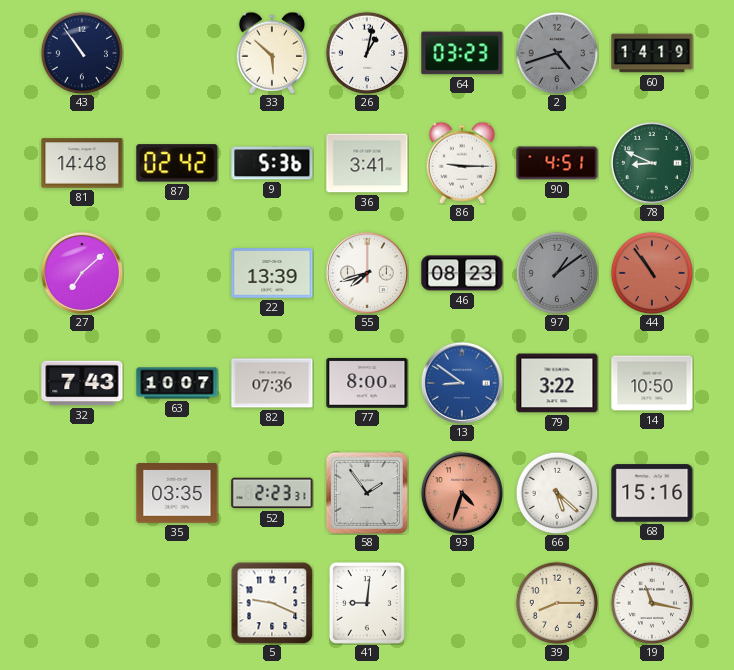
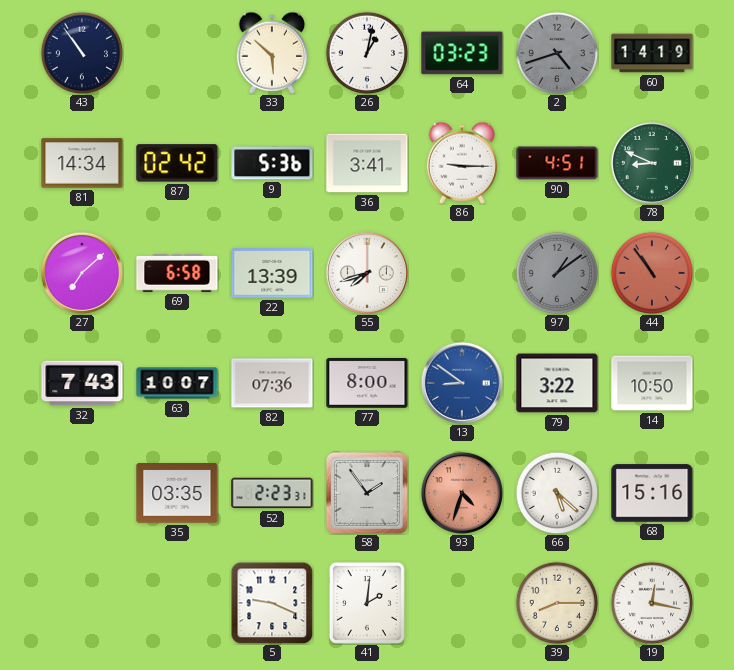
81: 14:48 -> 14:34 (82, 163)
69: none -> 6:58 (177, 274)
46: 08:23 -> none (462, 273)
41: 9:01 -> 2:01 (367, 603)
19: 11:17 -> 12:17 (652, 603)
